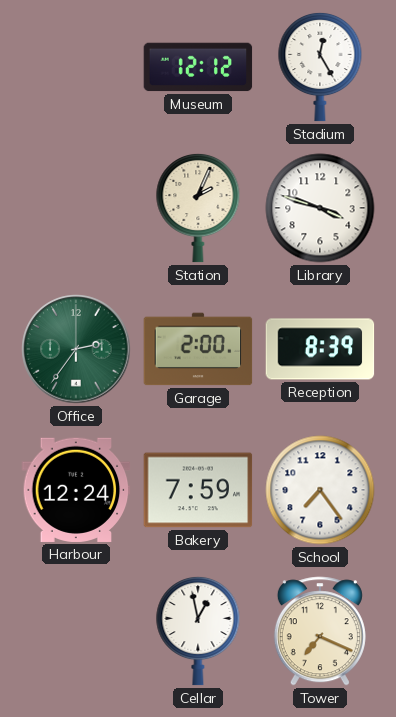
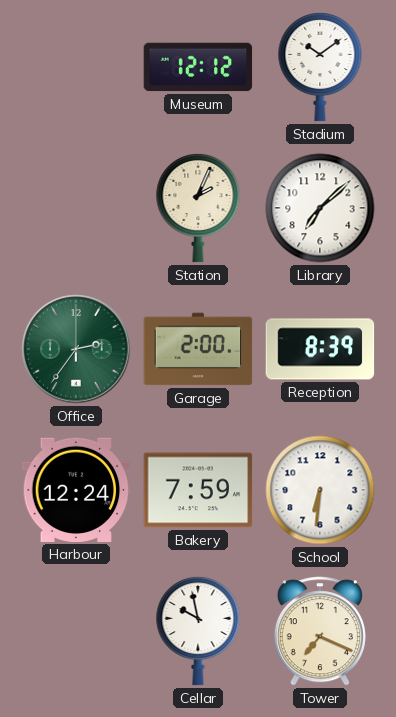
Stadium: 12:25 -> 10:09 (320, 67)
Library: 3:48 -> 7:08 (320, 208)
School: 7:24 -> 6:31 (320, 490)
Cellar: 12:58 -> 9:58 (198, 631)
